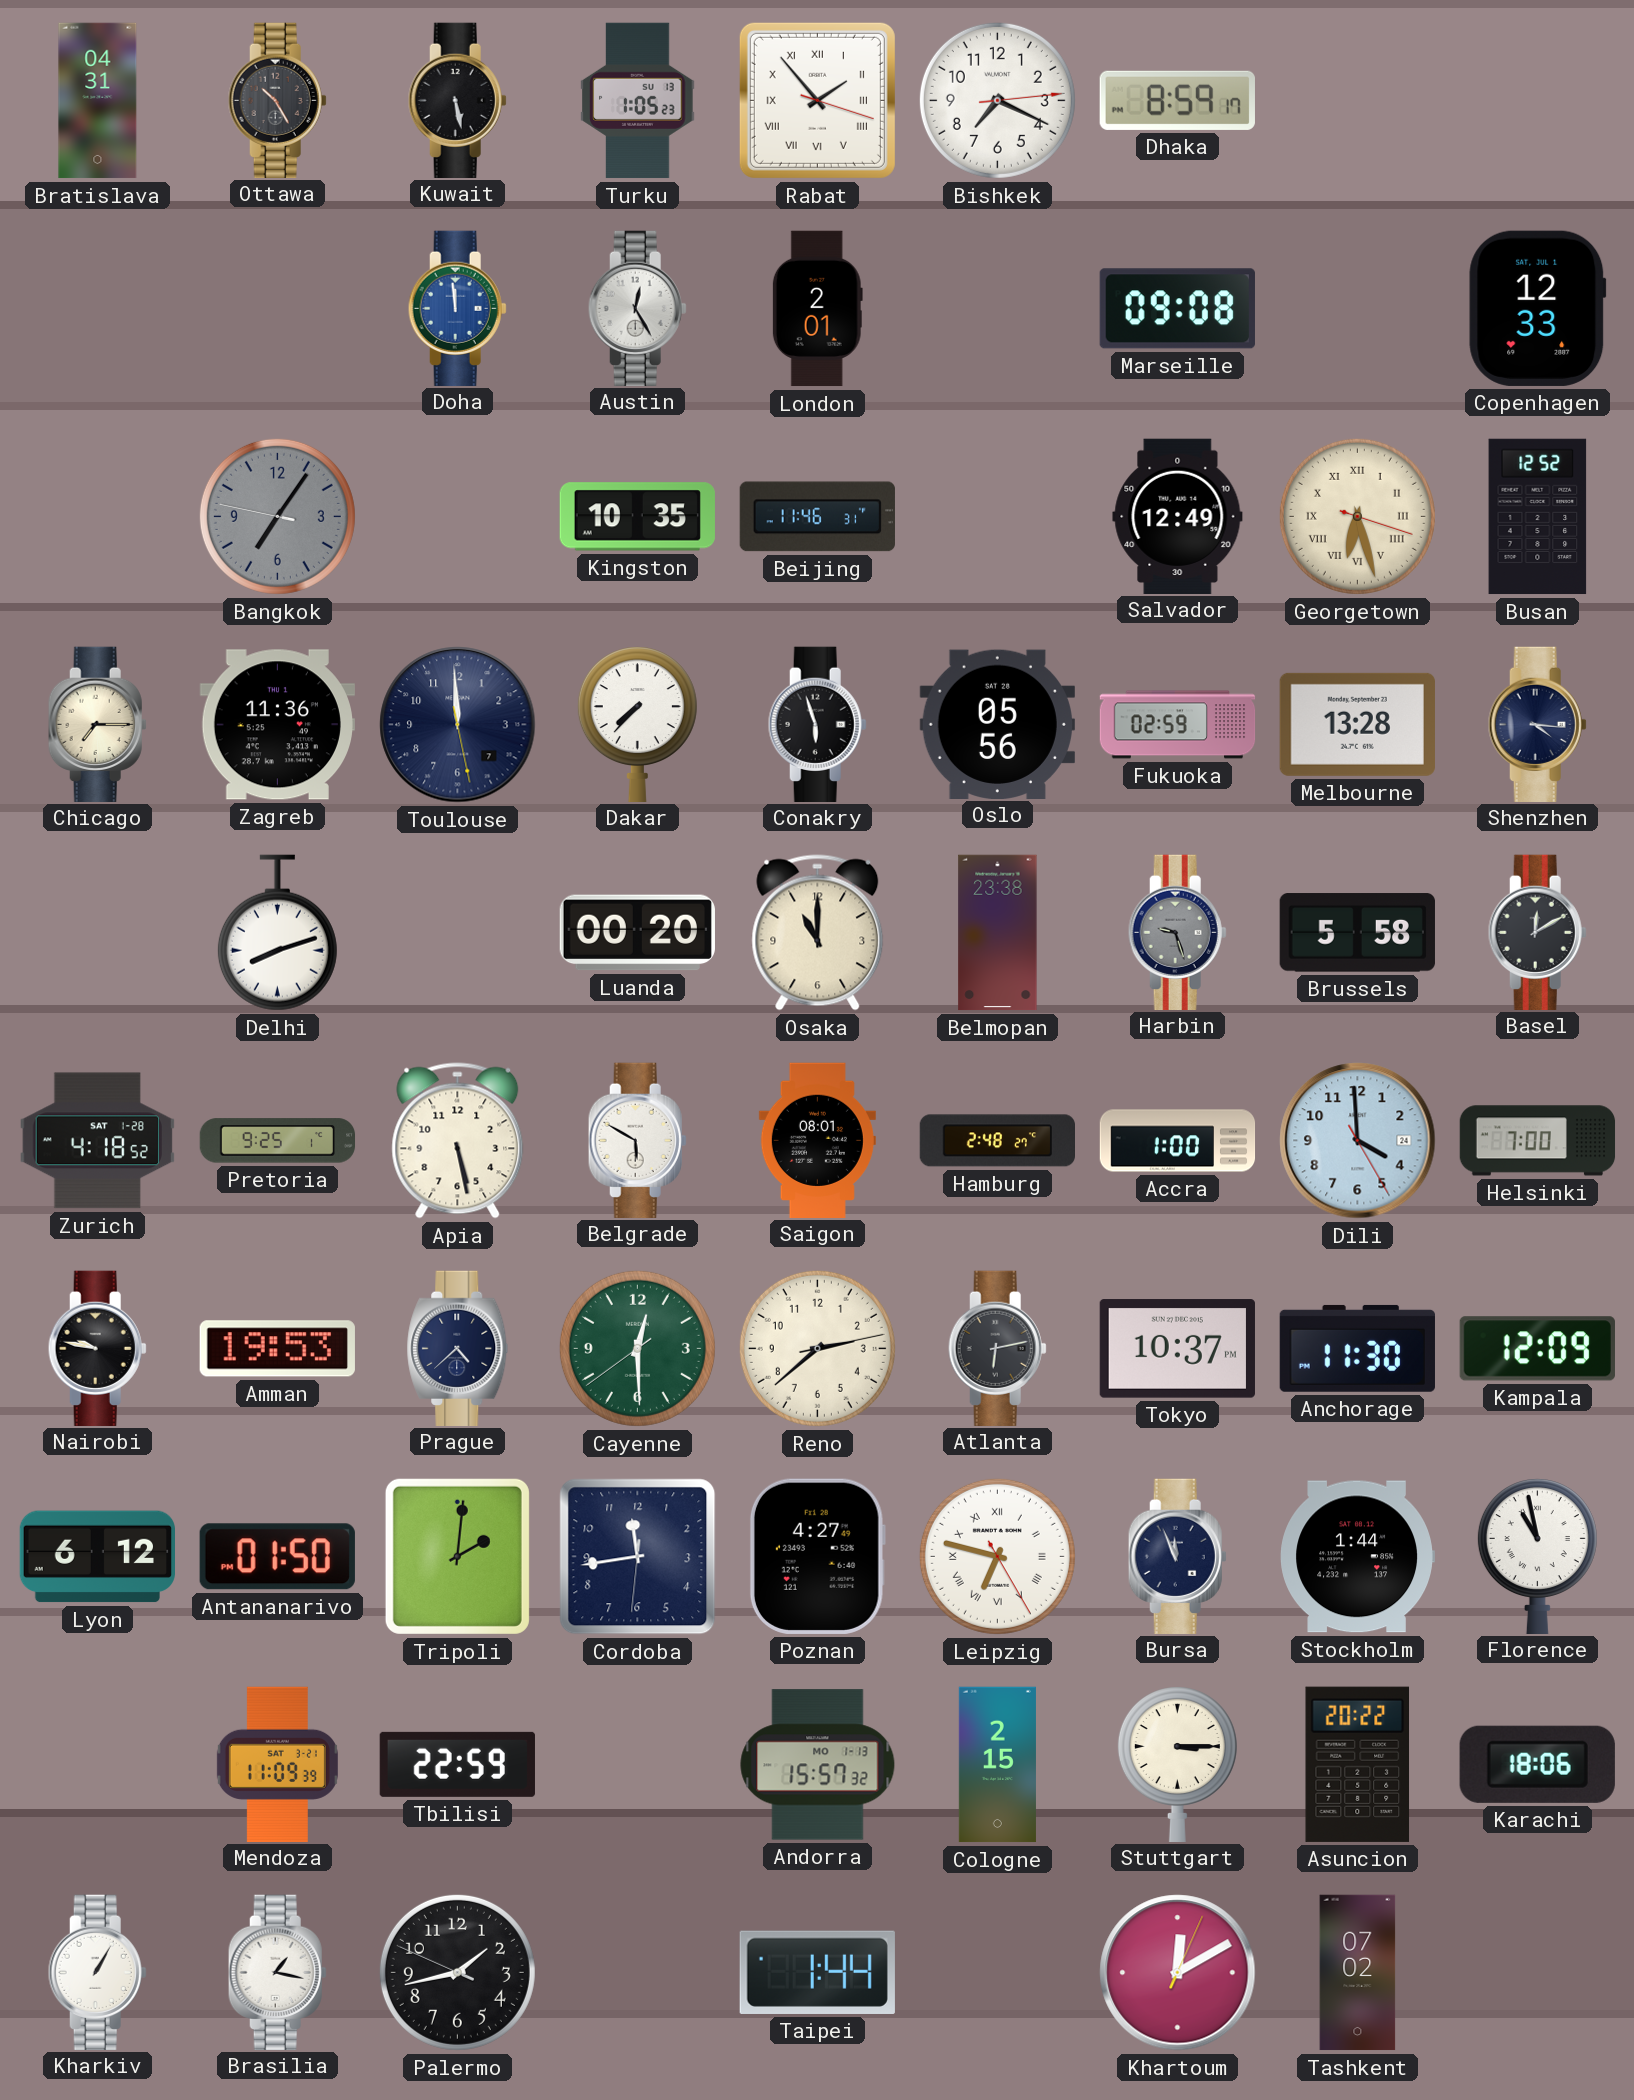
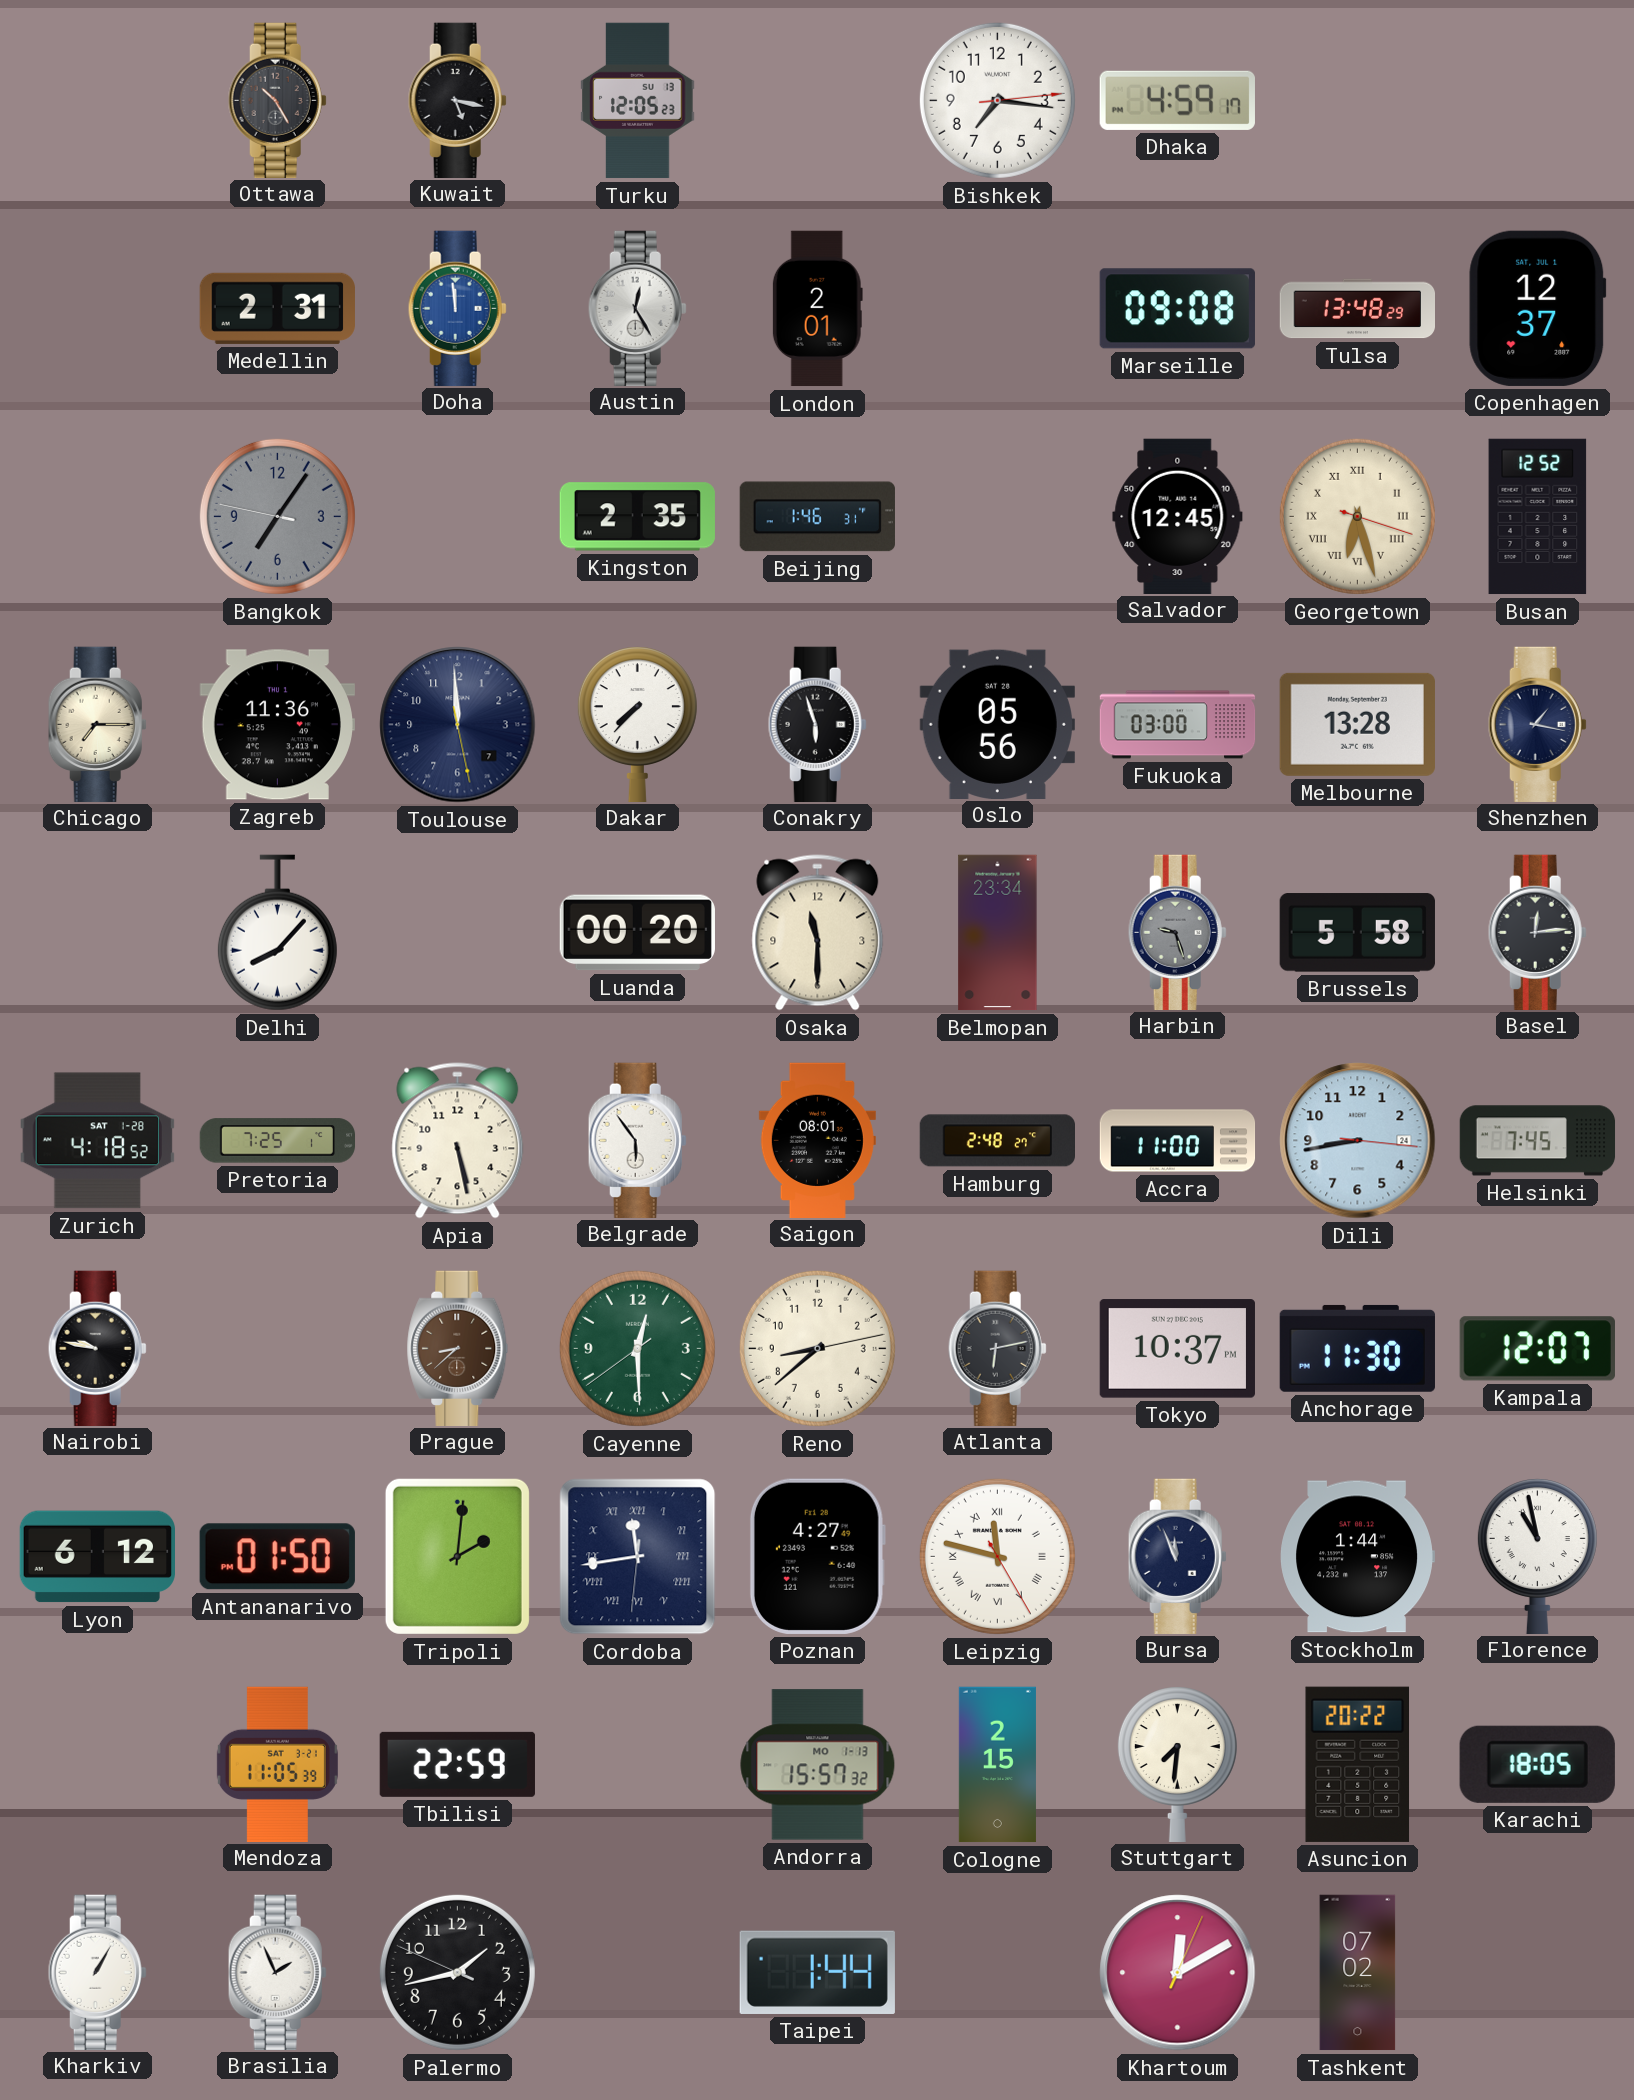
Bratislava: 04:31 -> none (98, 101)
Kuwait: 5:28 -> 5:17 (457, 100)
Turku: 1:05 -> 12:05 (638, 101)
Rabat: 1:53 -> none (817, 100)
Bishkek: 7:19 -> 7:16 (997, 100)
Dhaka: 8:59 -> 4:59 (1177, 100)
Medellin: none -> 2:31 (277, 308)
Tulsa: none -> 13:48 (1357, 309)
Copenhagen: 12:33 -> 12:37 (1538, 308)
Kingston: 10:35 -> 2:35 (637, 517)
Beijing: 11:46 -> 1:46 (817, 517)
Salvador: 12:49 -> 12:45 (1178, 516)
Fukuoka: 02:59 -> 03:00 (1178, 725)
Shenzhen: 4:16 -> 1:17 (1537, 724)
Delhi: 8:12 -> 8:07 (277, 933)
Osaka: 11:00 -> 11:30 (818, 933)
Belmopan: 23:38 -> 23:34 (998, 933)
Basel: 12:10 -> 12:14 (1537, 932)
Pretoria: 9:25 -> 7:25 (278, 1141)
Belgrade: 5:50 -> 5:54 (637, 1140)
Accra: 1:00 -> 11:00 (1178, 1141)
Dili: 3:59 -> 8:43 (1358, 1141)
Helsinki: 7:00 -> 7:45 (1538, 1141)
Amman: 19:53 -> none (277, 1349)
Prague: 4:38 -> 8:38 (458, 1348)
Prague dial: navy -> brown (458, 1348)
Reno: 2:38 -> 8:38 (817, 1348)
Kampala: 12:09 -> 12:07 (1537, 1349)
Cordoba numerals: Arabic -> Roman (638, 1557)
Leipzig: 6:47 -> 11:47 (997, 1556)
Mendoza: 11:09 -> 11:05 (277, 1764)
Stuttgart: 3:15 -> 7:31 (1177, 1764)
Karachi: 18:06 -> 18:05 (1537, 1764)
Brasilia: 1:17 -> 1:56 (277, 1972)
